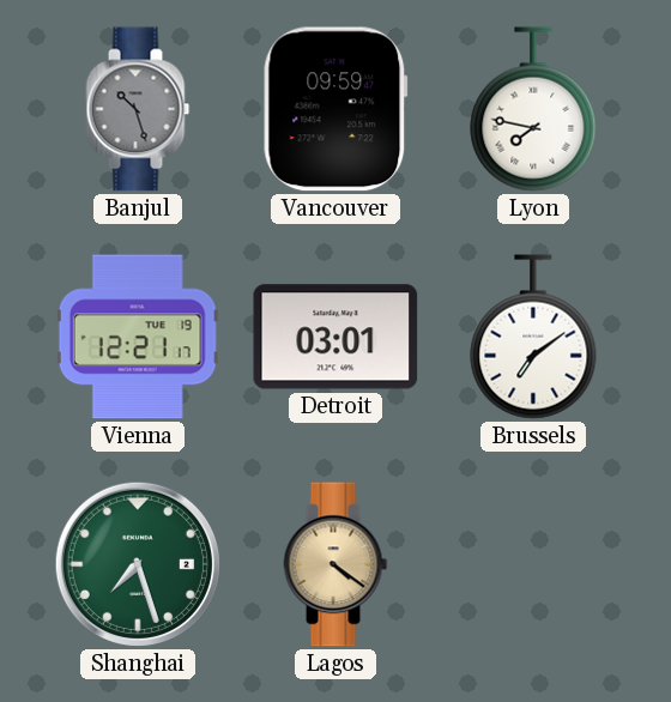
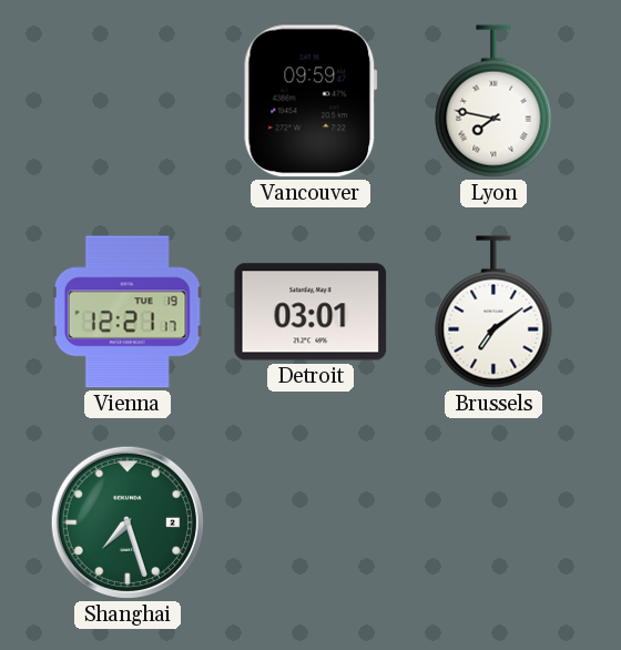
Banjul: 10:27 -> none (138, 109)
Lagos: 4:21 -> none (335, 564)
